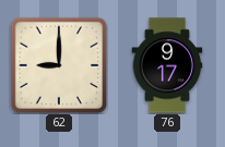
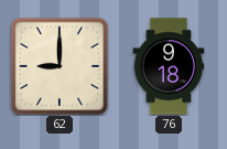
76: 9:17 -> 9:18 (169, 66)
